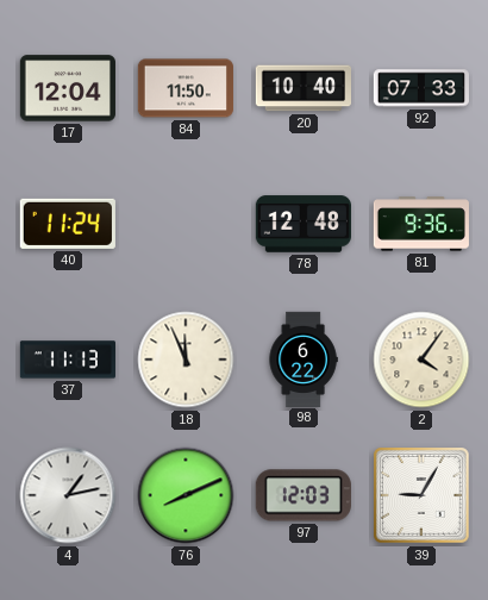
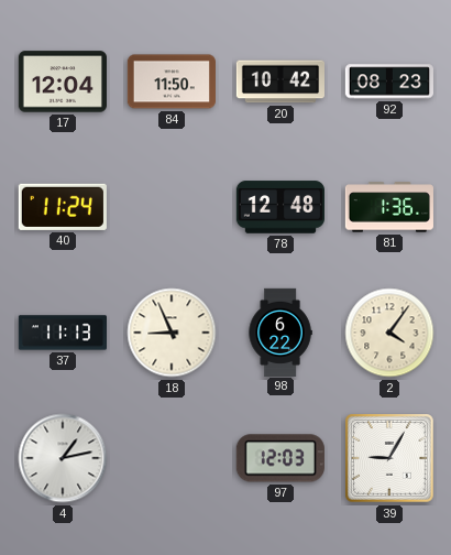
20: 10:40 -> 10:42 (279, 81)
92: 07:33 -> 08:23 (388, 81)
81: 9:36 -> 1:36 (389, 207)
18: 11:56 -> 8:56 (172, 333)
76: 8:11 -> none (186, 495)
